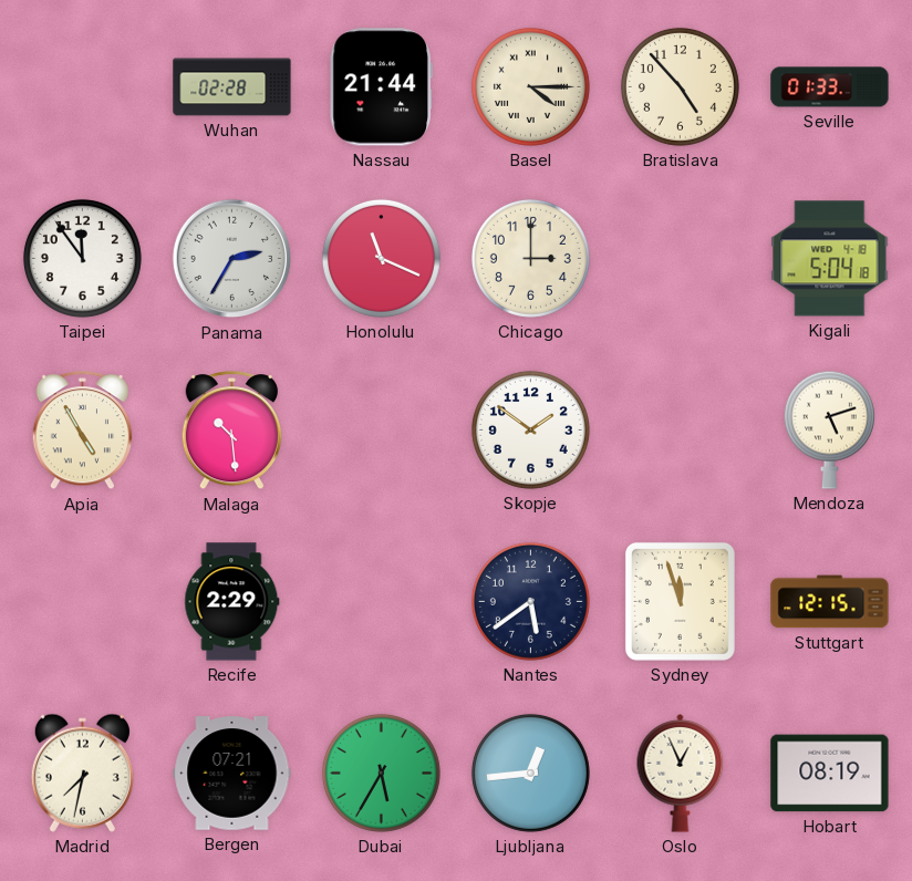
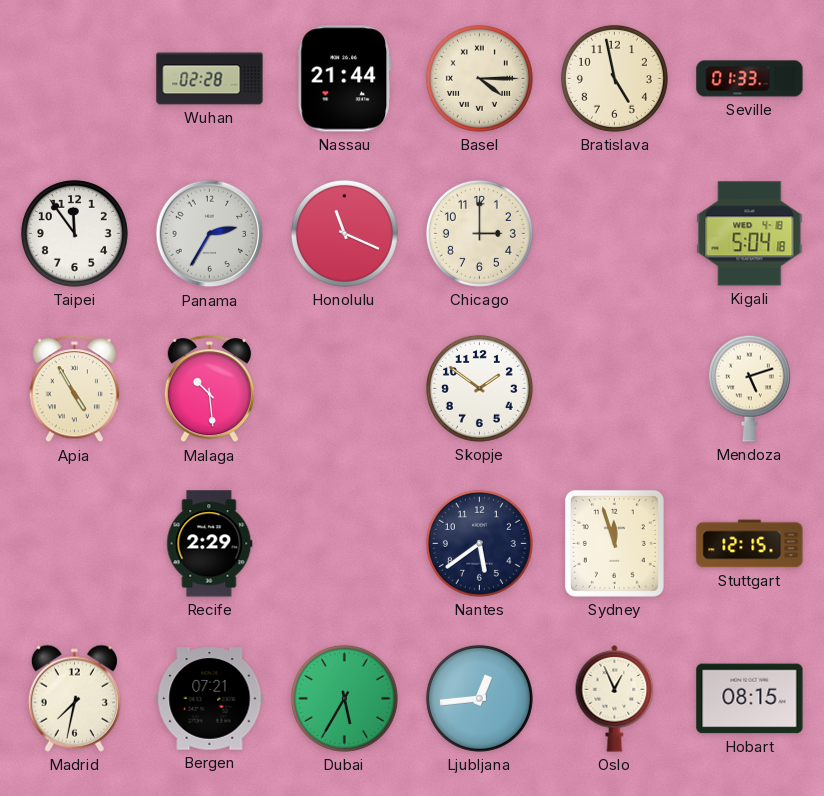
Bratislava: 4:53 -> 4:58 (614, 78)
Hobart: 08:19 -> 08:15 (750, 699)
